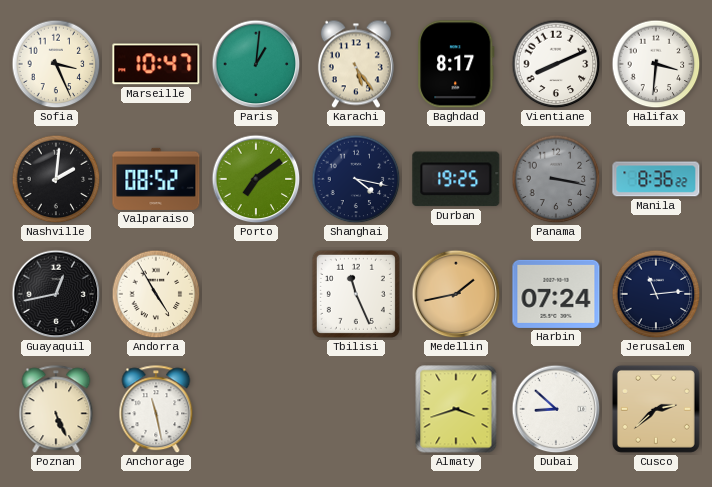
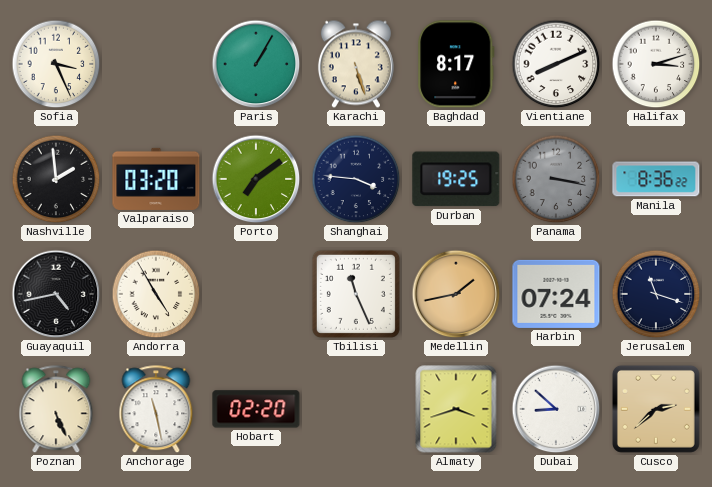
Marseille: 10:47 -> none (156, 64)
Paris: 1:01 -> 1:05 (256, 64)
Karachi: 5:24 -> 5:27 (356, 64)
Halifax: 3:31 -> 3:12 (656, 64)
Nashville: 2:01 -> 1:59 (56, 179)
Valparaiso: 08:52 -> 03:20 (156, 179)
Shanghai: 4:17 -> 3:46 (356, 179)
Guayaquil: 12:43 -> 4:43 (56, 294)
Jerusalem: 11:14 -> 11:18 (656, 294)
Hobart: none -> 02:20 (256, 409)
